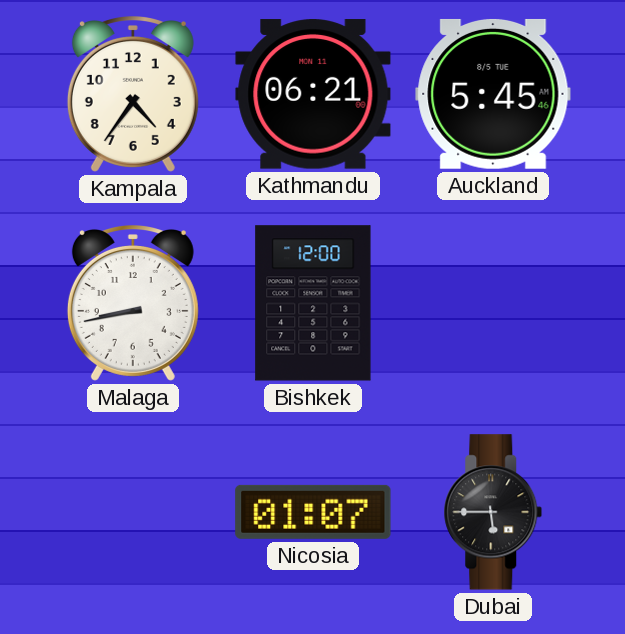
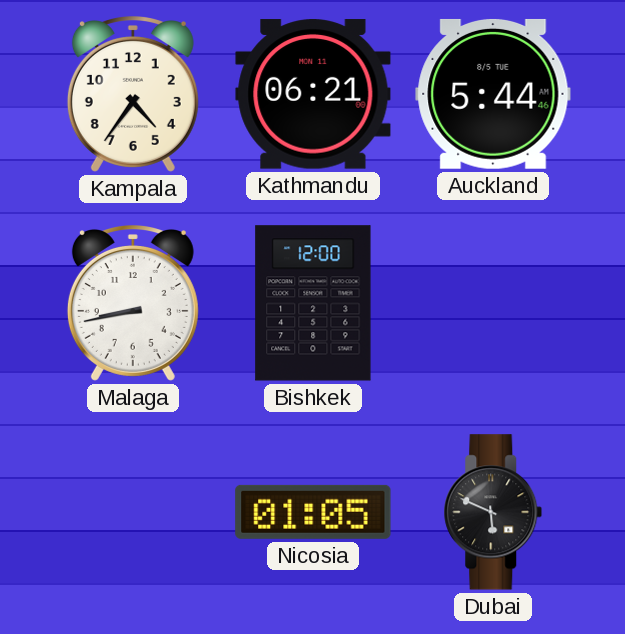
Auckland: 5:45 -> 5:44 (493, 94)
Nicosia: 01:07 -> 01:05 (313, 512)
Dubai: 5:45 -> 5:49 (493, 512)
